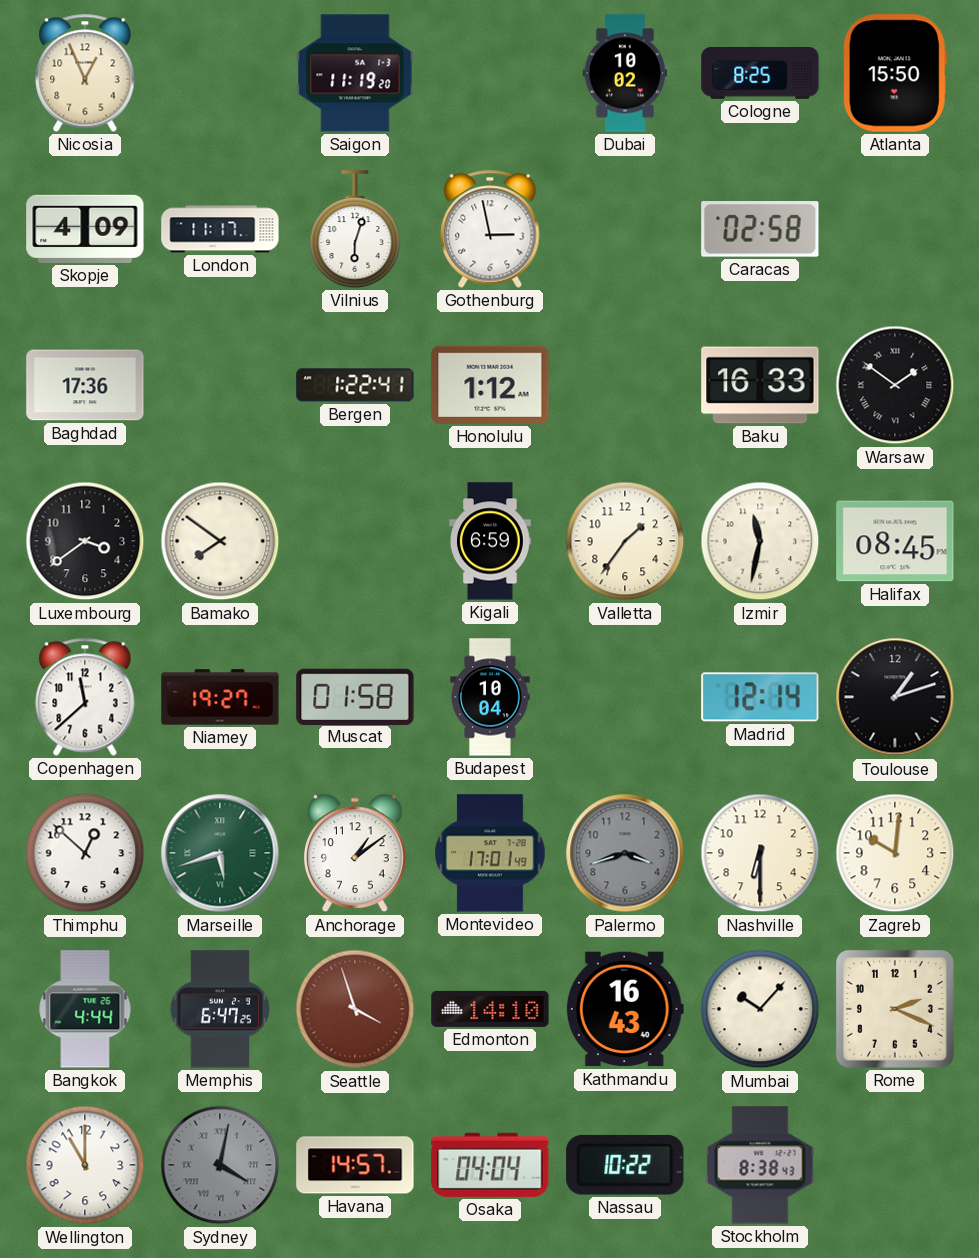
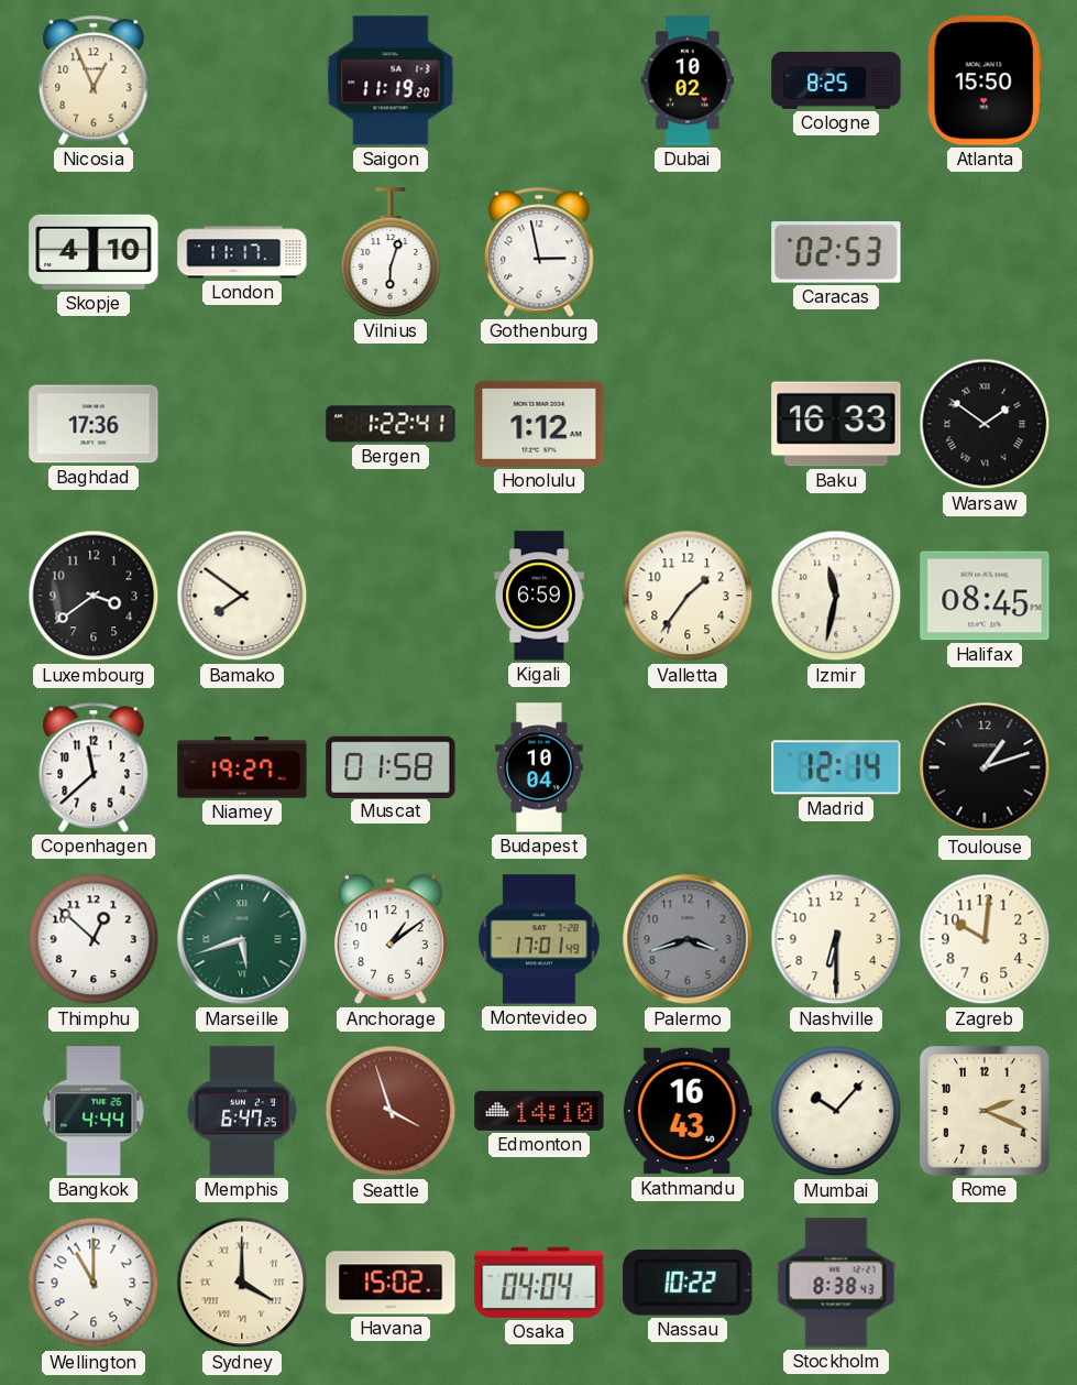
Skopje: 4:09 -> 4:10 (94, 252)
Caracas: 02:58 -> 02:53 (836, 252)
Sydney: 4:02 -> 4:00 (242, 1283)
Sydney dial: grey -> cream (242, 1283)
Havana: 14:57 -> 15:02 (391, 1283)
